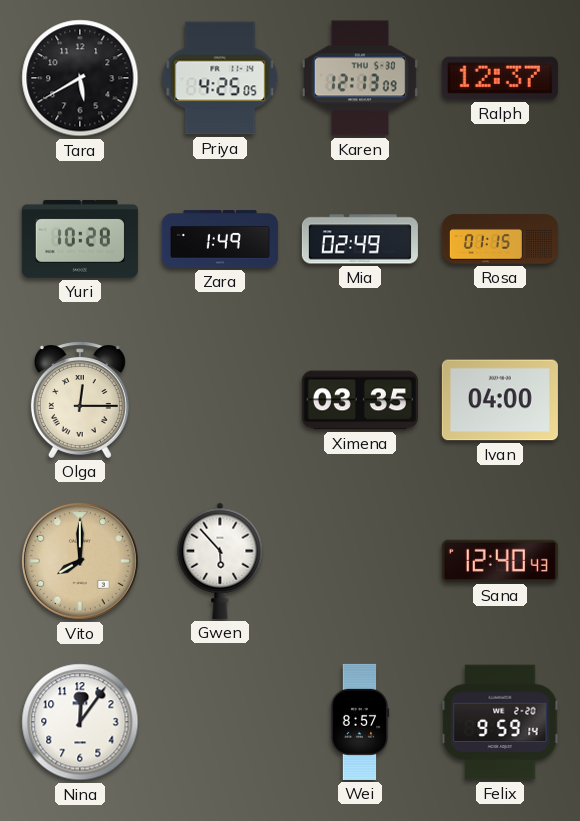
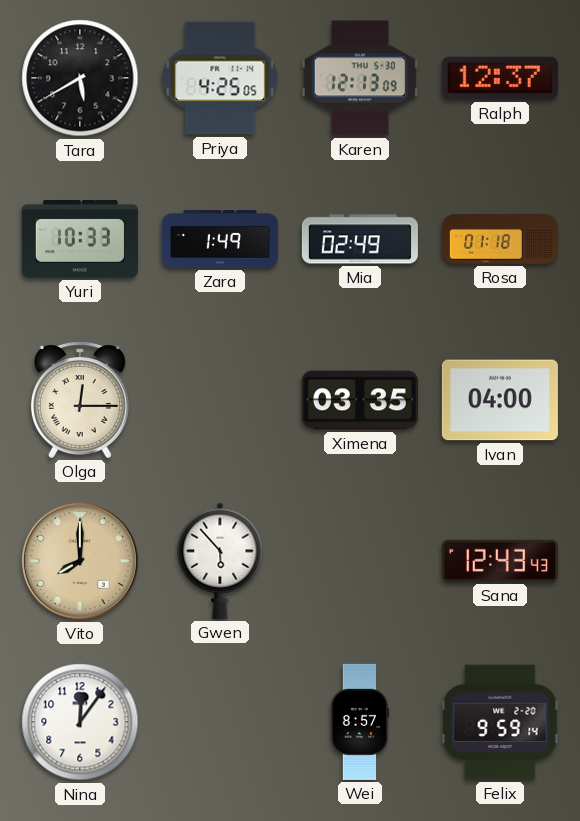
Yuri: 10:28 -> 10:33 (80, 239)
Rosa: 01:15 -> 01:18 (500, 239)
Sana: 12:40 -> 12:43 (500, 561)
